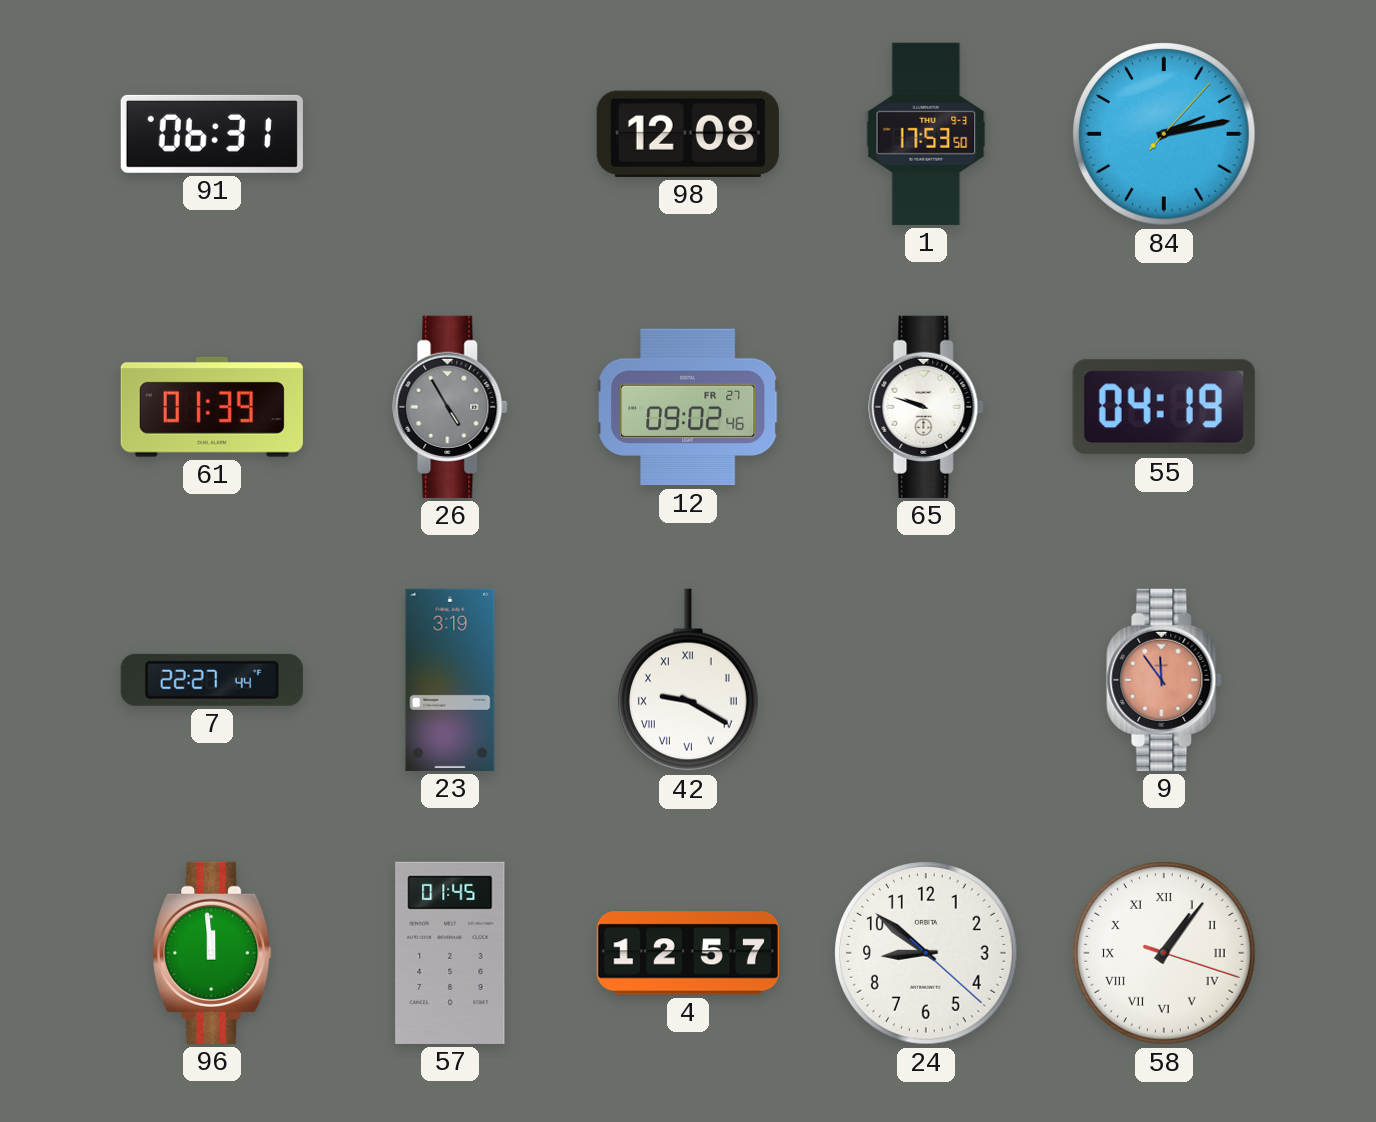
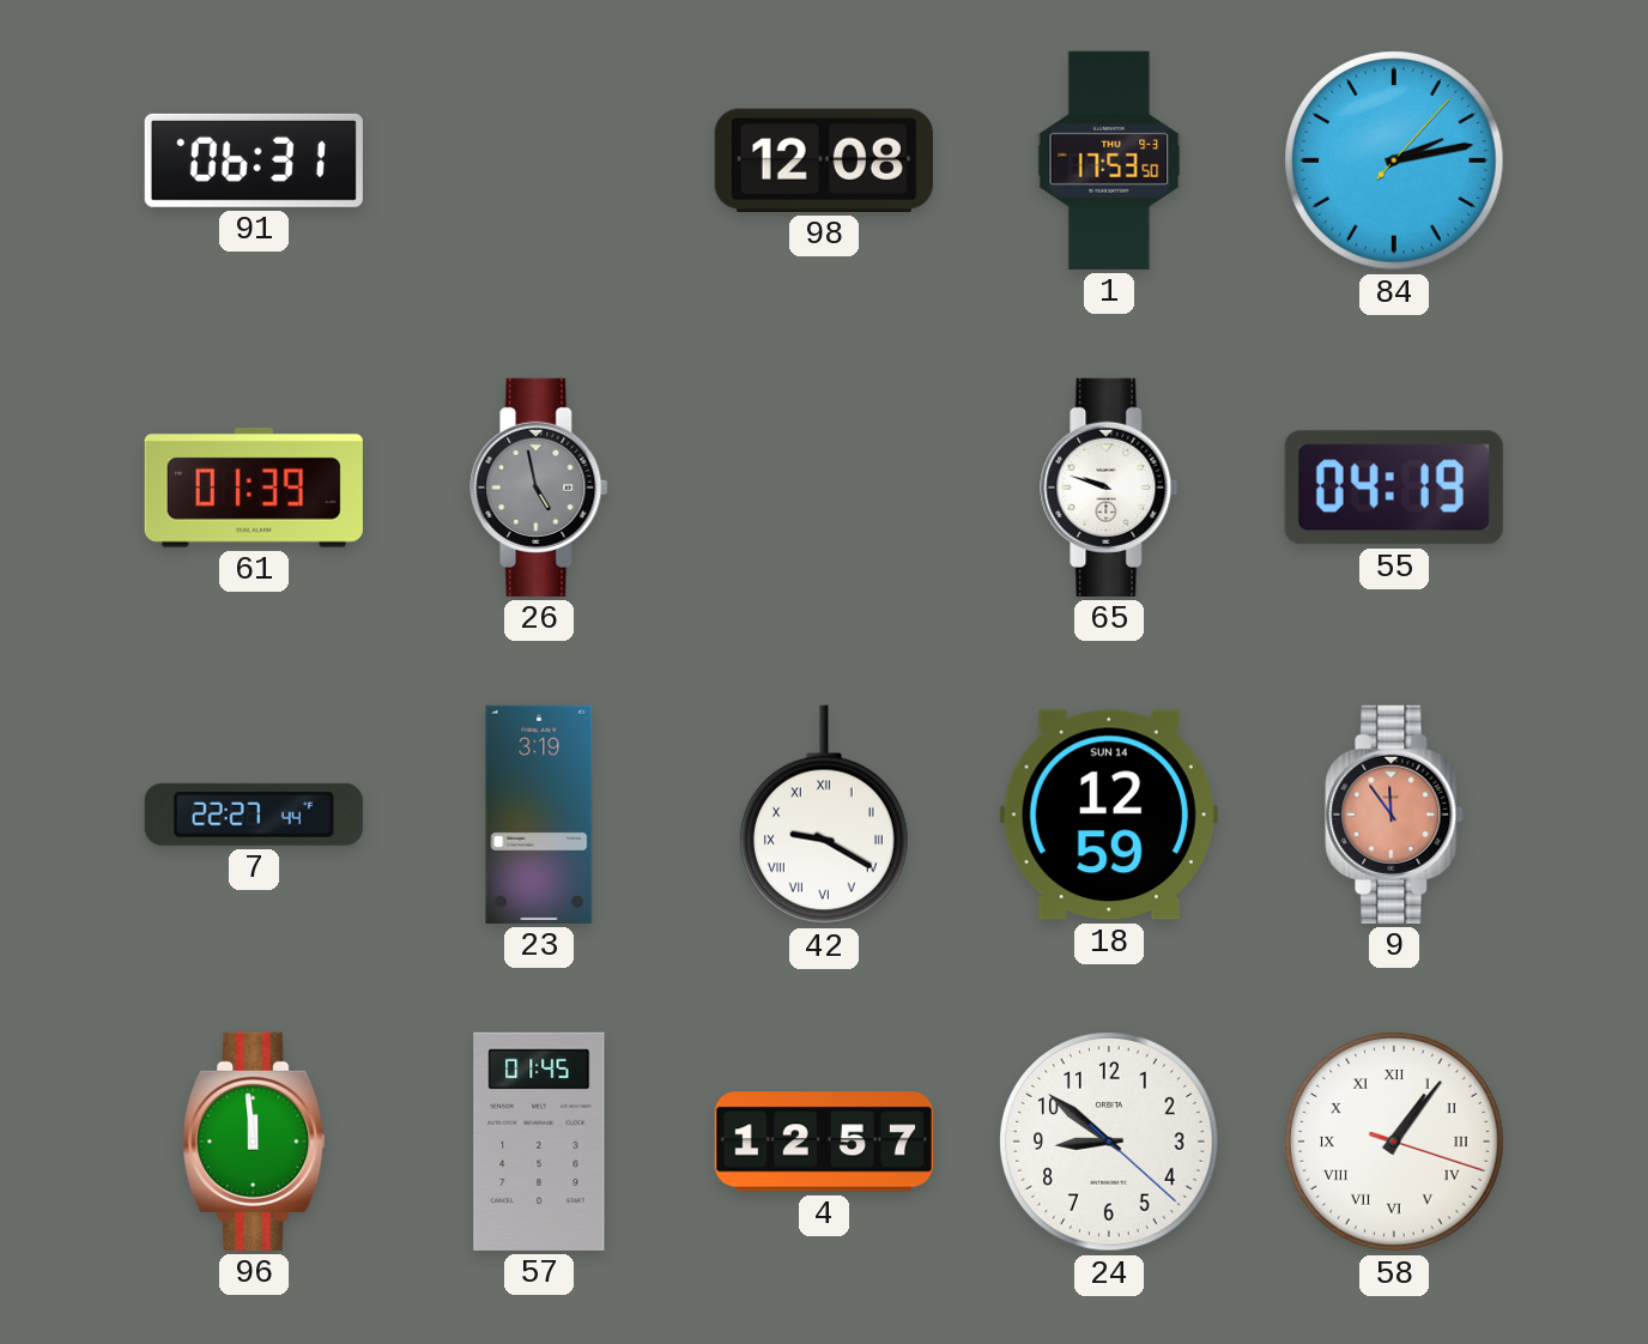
26: 4:55 -> 4:58 (539, 488)
12: 09:02 -> none (688, 407)
18: none -> 12:59 (1109, 815)
